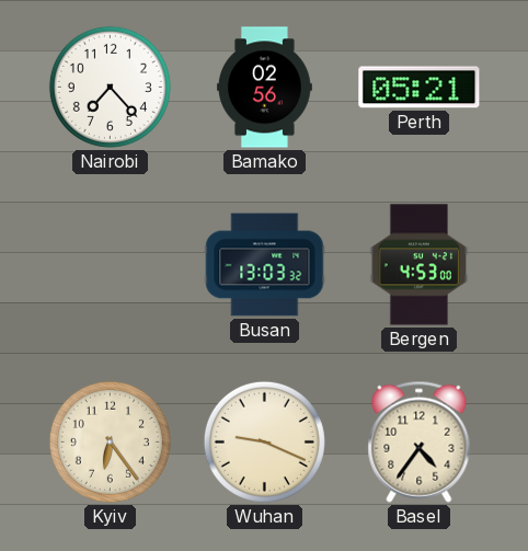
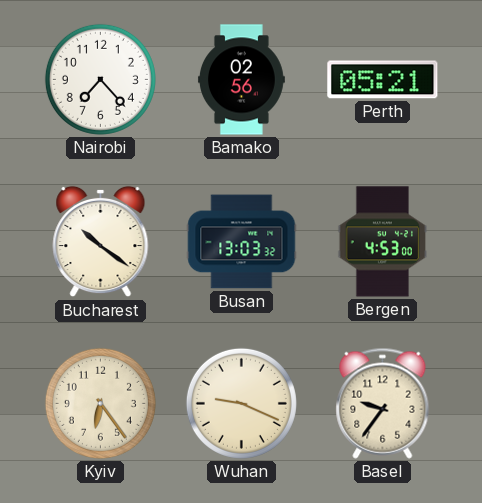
Bucharest: none -> 10:21 (101, 242)
Basel: 4:36 -> 9:36 (383, 403)
